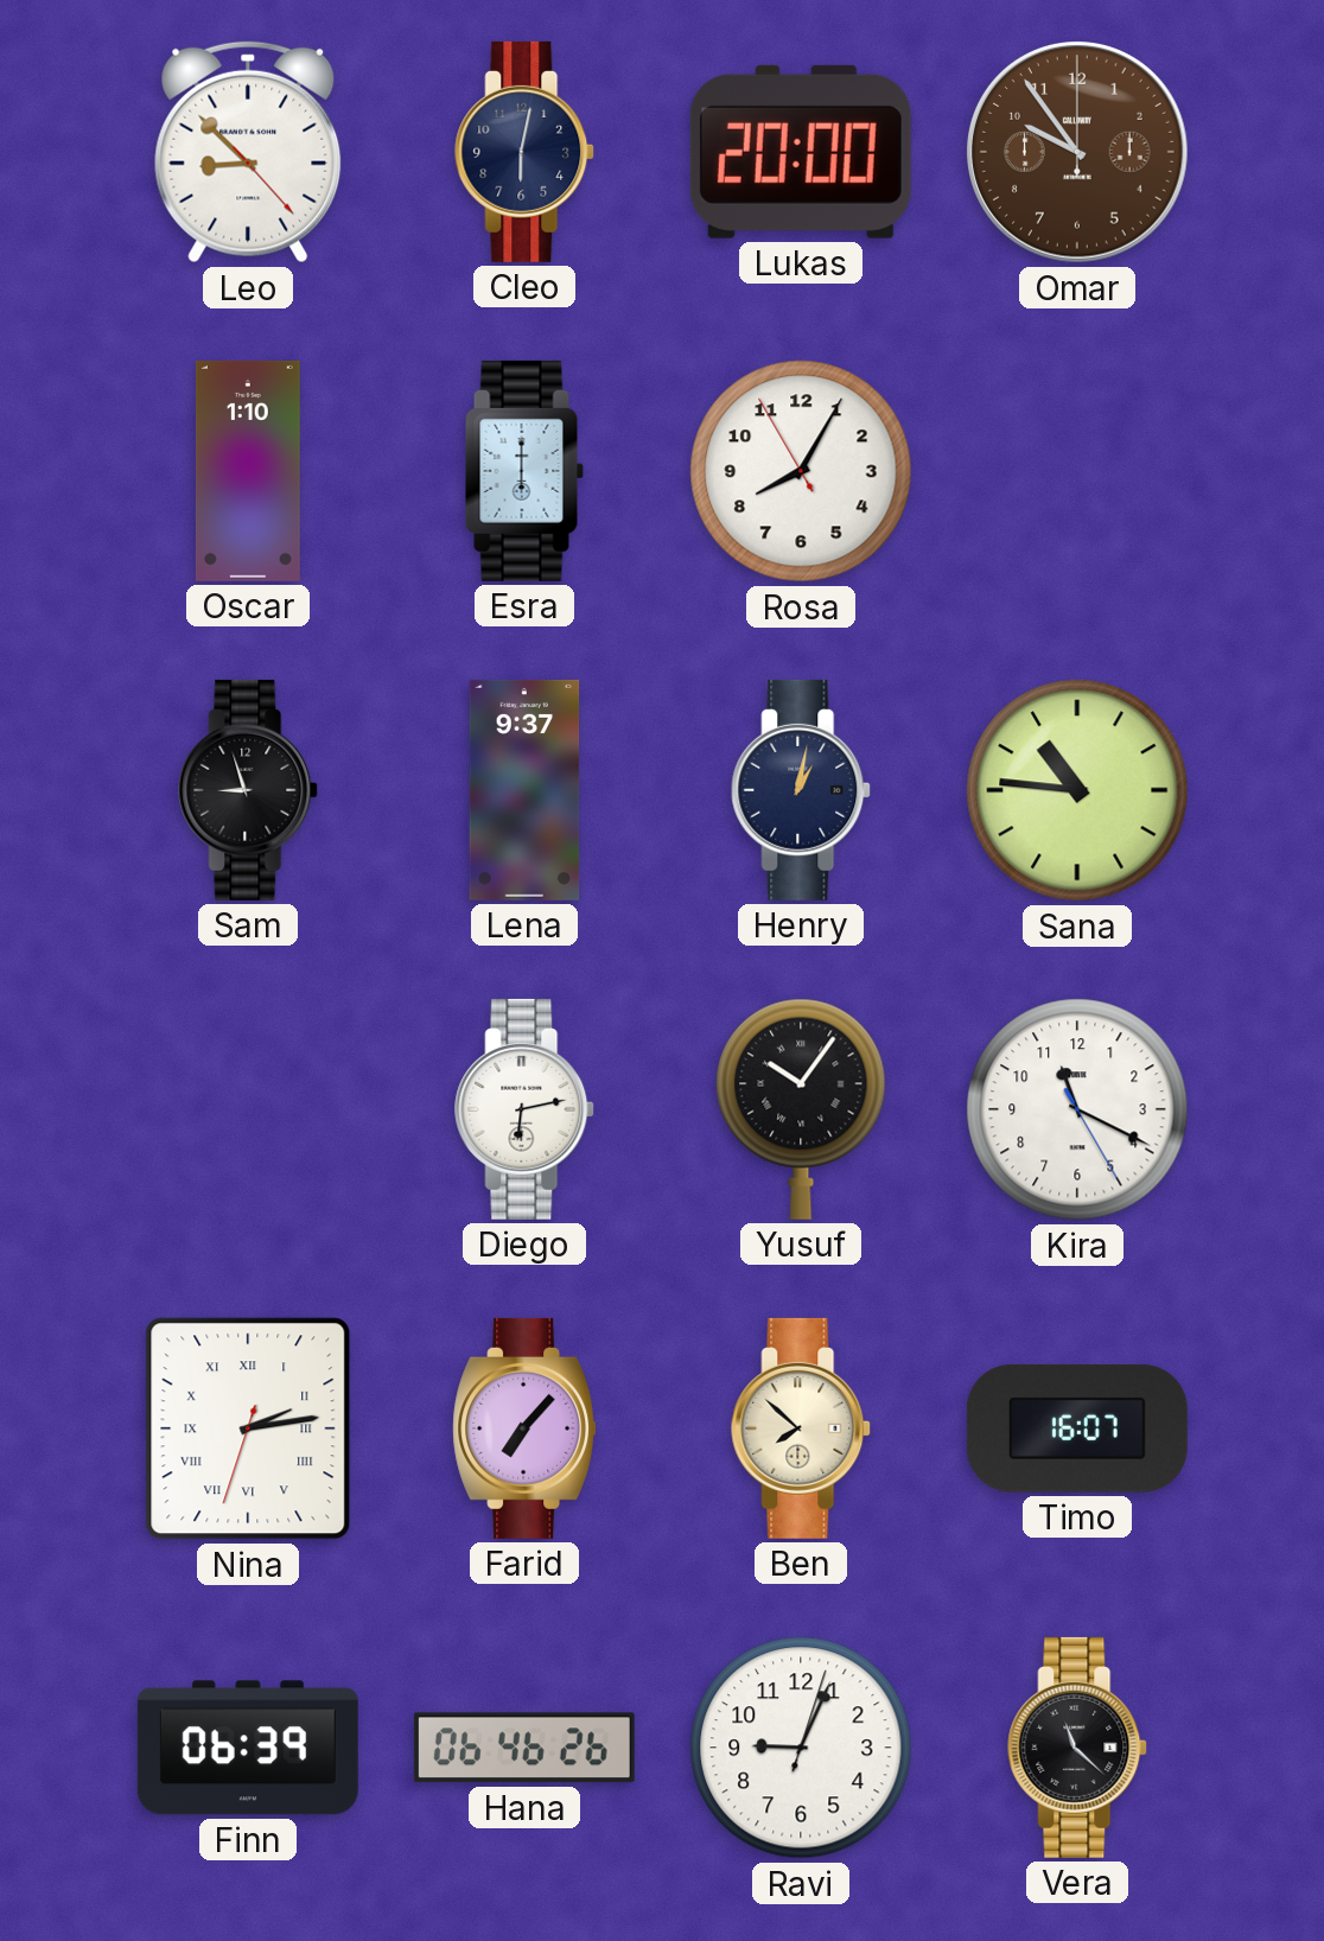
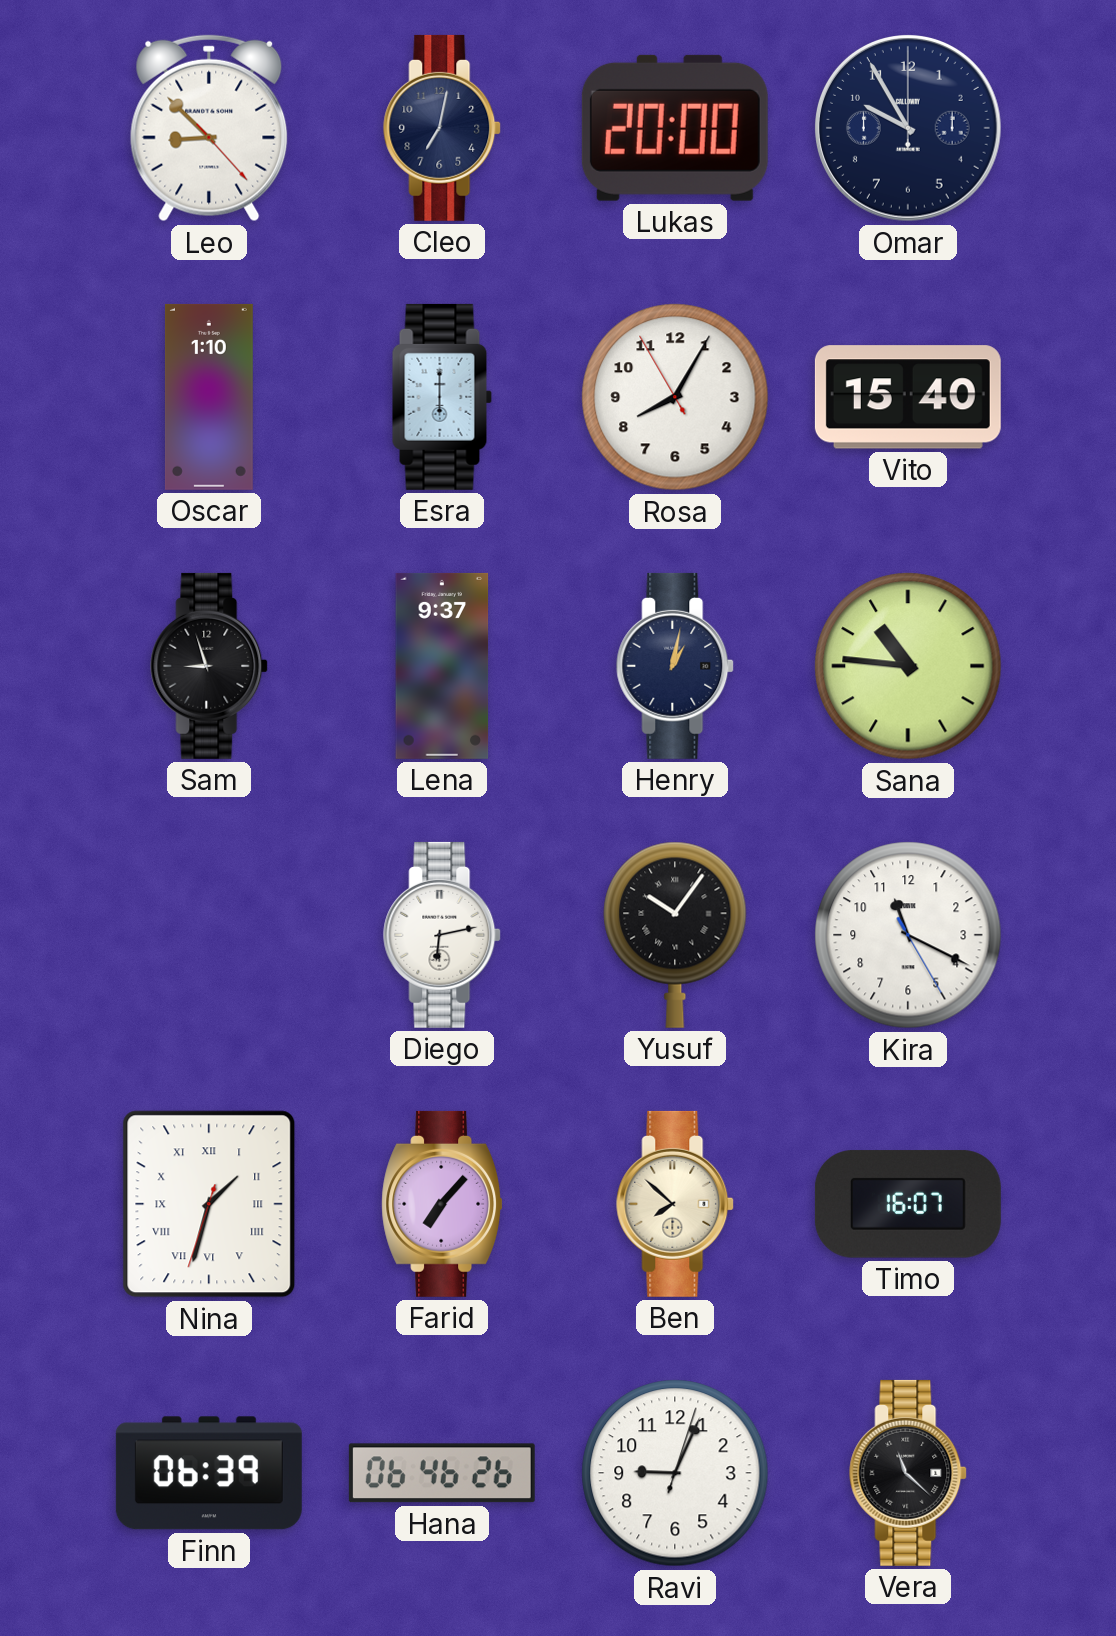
Cleo: 6:02 -> 7:02 (443, 128)
Omar: 9:54 -> 9:55 (909, 129)
Omar dial: brown -> navy (909, 129)
Vito: none -> 15:40 (908, 397)
Nina: 2:13 -> 1:32 (209, 1204)
